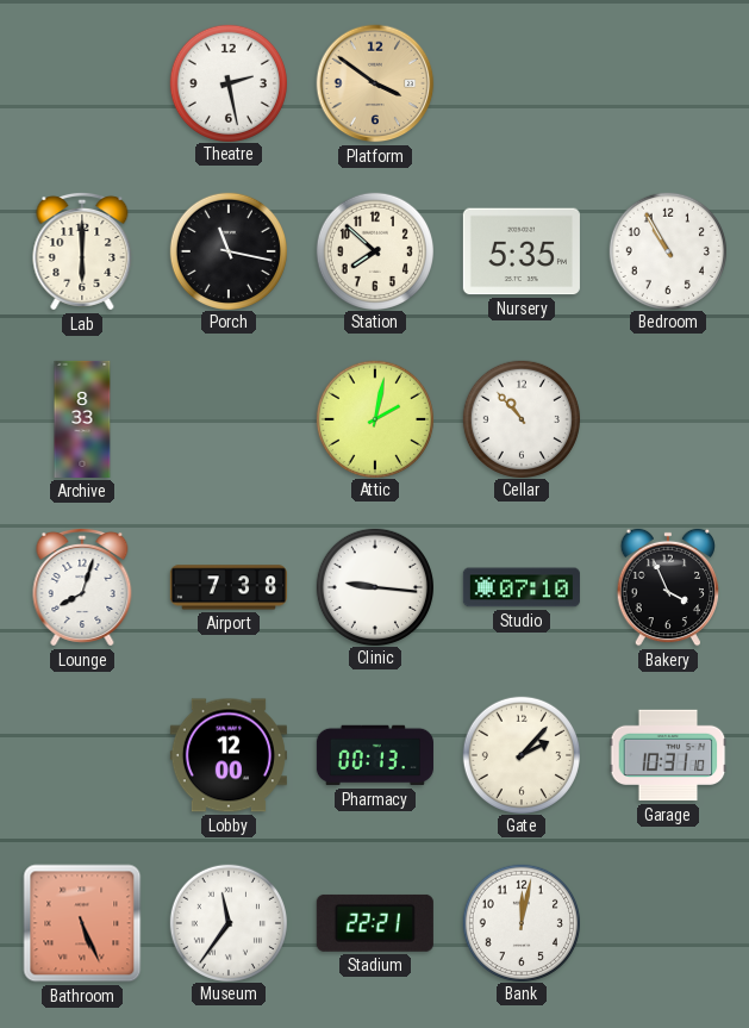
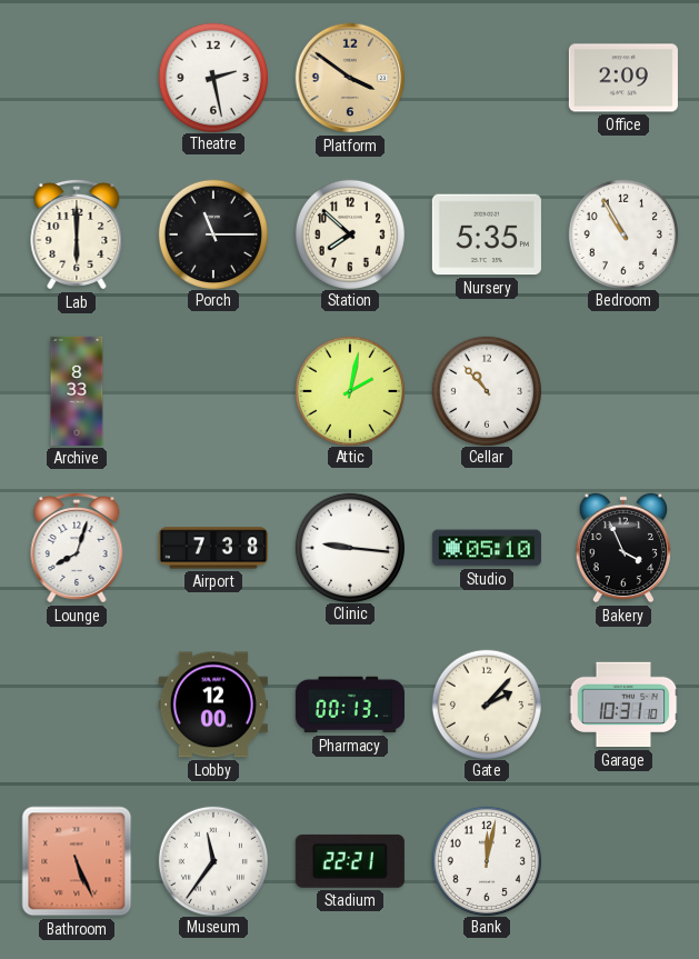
Office: none -> 2:09 (623, 78)
Porch: 11:17 -> 11:15 (212, 233)
Studio: 07:10 -> 05:10 (487, 548)
